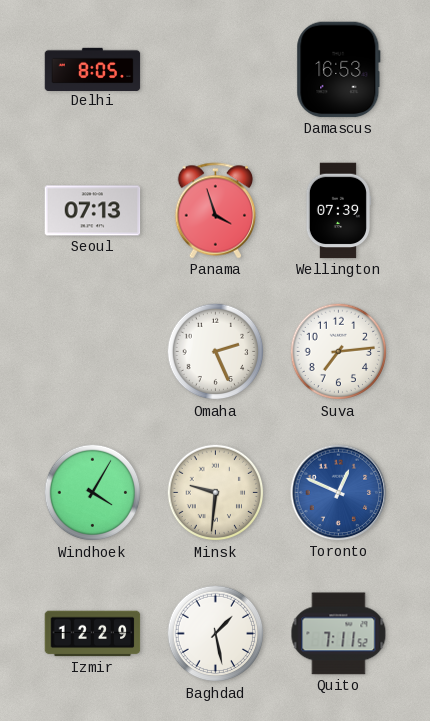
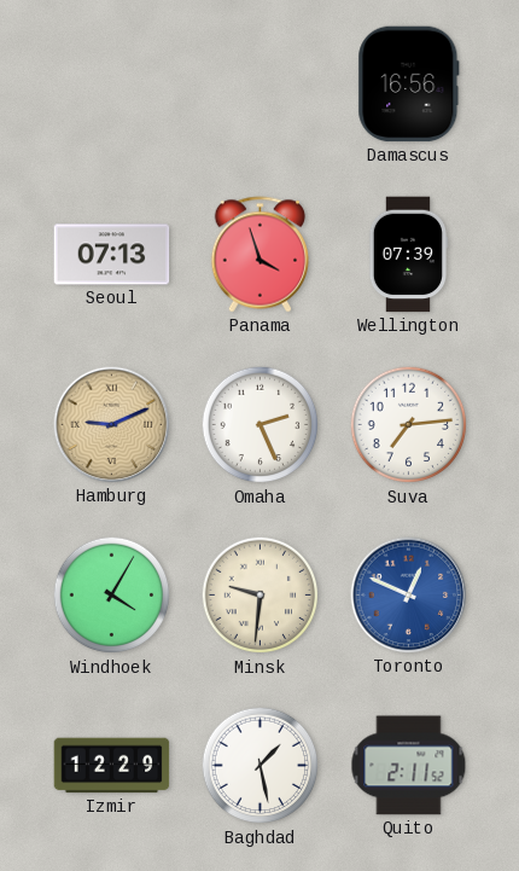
Delhi: 8:05 -> none (93, 69)
Damascus: 16:53 -> 16:56 (409, 85)
Hamburg: none -> 9:11 (112, 425)
Quito: 7:11 -> 2:11 (409, 766)
